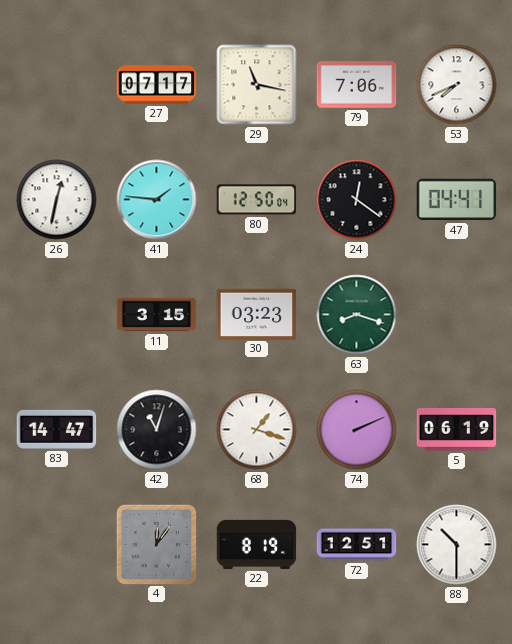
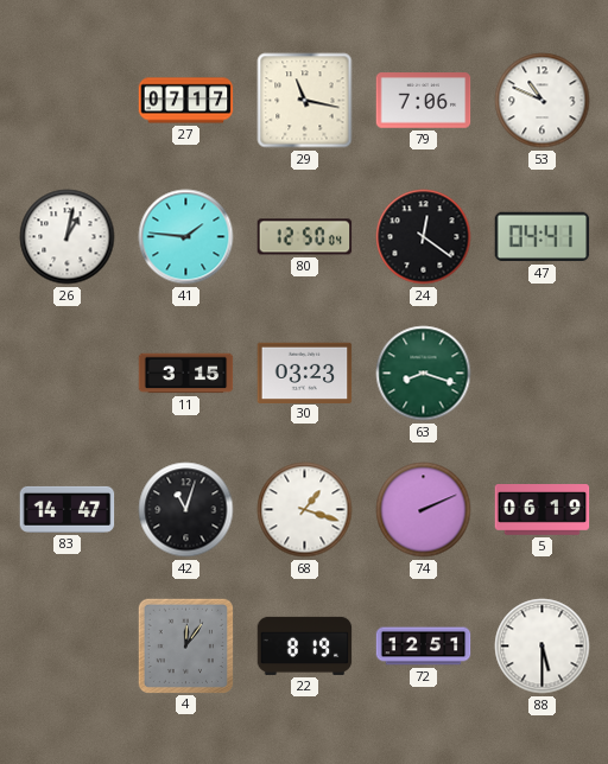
53: 7:41 -> 10:49 (543, 101)
26: 12:32 -> 1:02 (68, 237)
88: 10:30 -> 5:30 (543, 647)
